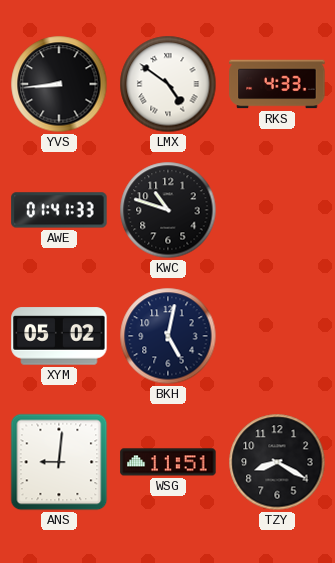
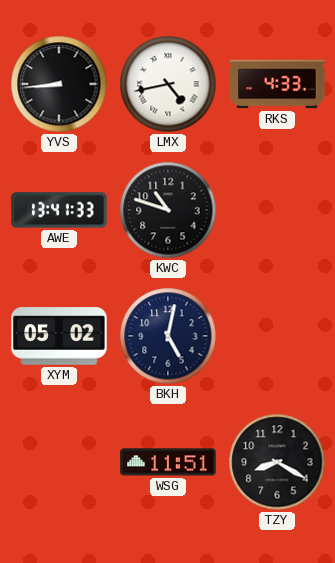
LMX: 4:51 -> 4:43 (168, 84)
AWE: 01:41 -> 13:41 (59, 210)
ANS: 9:01 -> none (59, 462)
